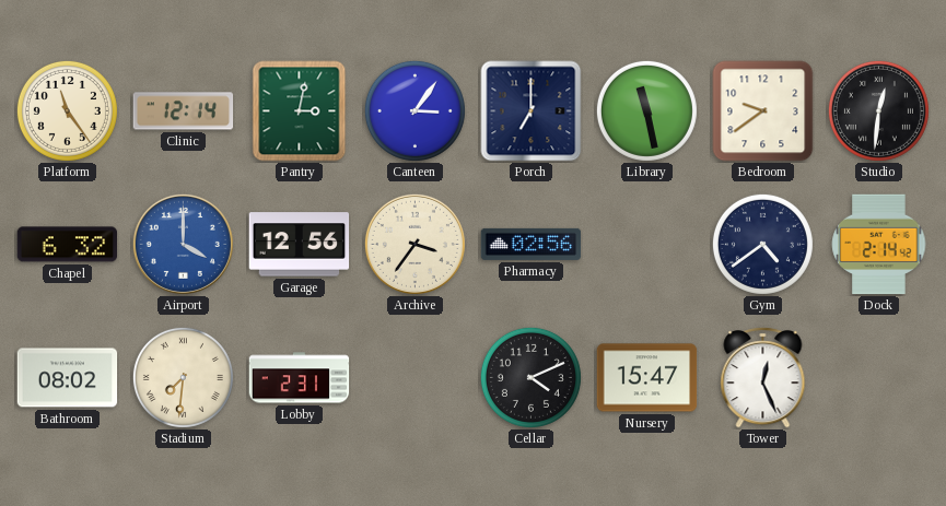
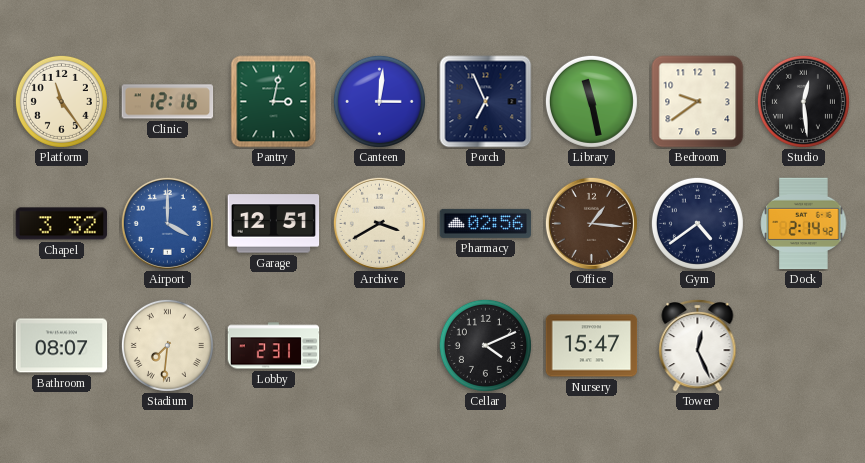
Clinic: 12:14 -> 12:16 (168, 102)
Canteen: 3:06 -> 3:01 (379, 101)
Porch: 7:00 -> 6:56 (486, 102)
Studio: 12:31 -> 12:29 (803, 101)
Chapel: 6:32 -> 3:32 (62, 224)
Garage: 12:56 -> 12:51 (274, 224)
Archive: 3:36 -> 3:40 (379, 223)
Office: none -> 1:16 (591, 223)
Bathroom: 08:02 -> 08:07 (62, 346)
